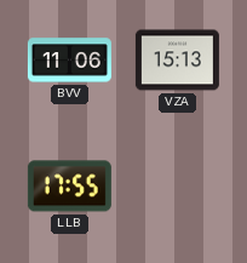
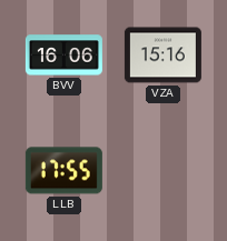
BVV: 11:06 -> 16:06 (63, 56)
VZA: 15:13 -> 15:16 (162, 56)
